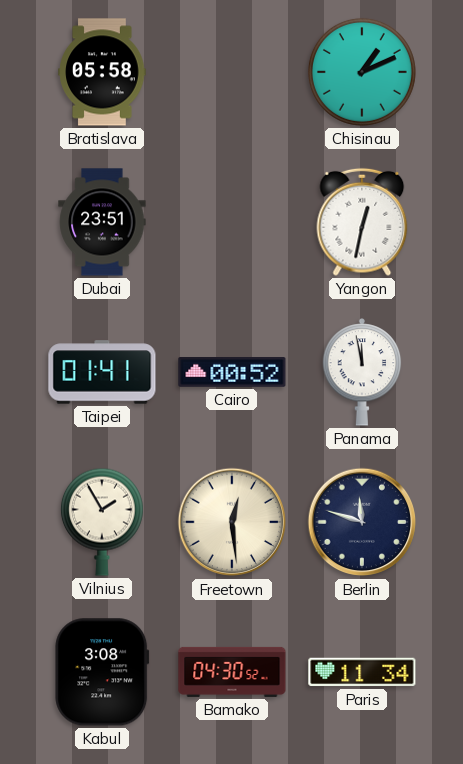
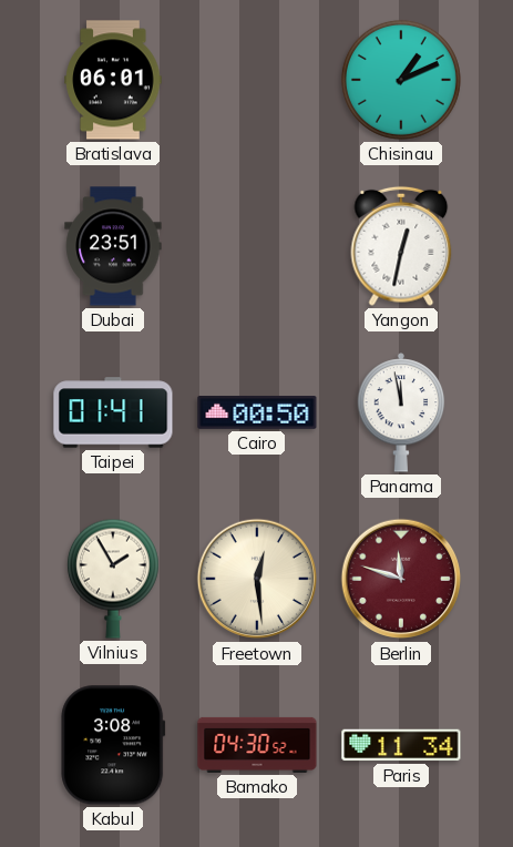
Bratislava: 05:58 -> 06:01 (113, 80)
Cairo: 00:52 -> 00:50 (257, 414)
Berlin dial: navy -> burgundy (401, 579)
